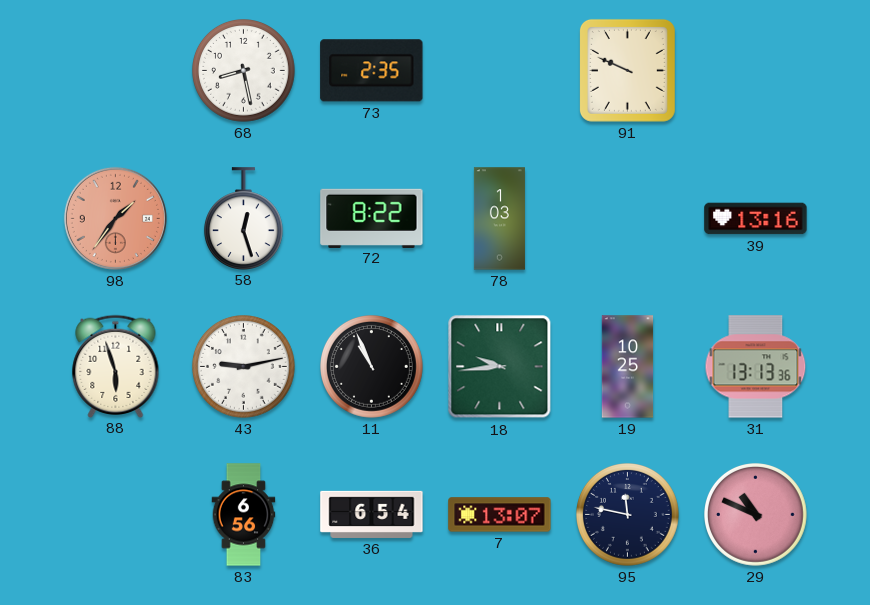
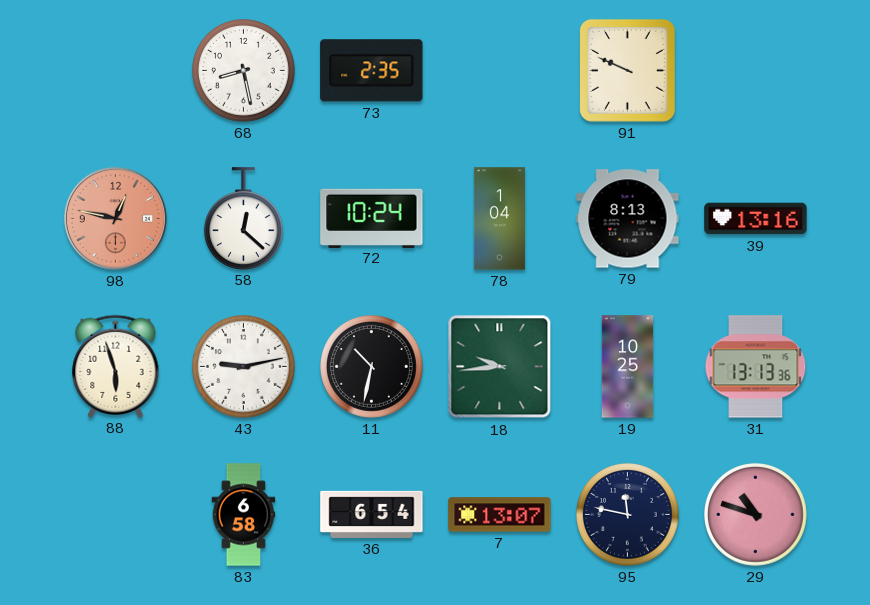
98: 1:36 -> 12:47 (115, 218)
58: 12:27 -> 12:22 (243, 218)
72: 8:22 -> 10:24 (372, 218)
78: 1:03 -> 1:04 (499, 219)
79: none -> 8:13 (628, 219)
11: 10:56 -> 10:32 (372, 367)
83: 6:56 -> 6:58 (244, 515)
29: 10:49 -> 10:48 (756, 515)
